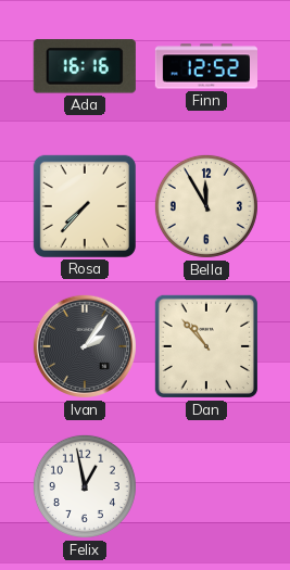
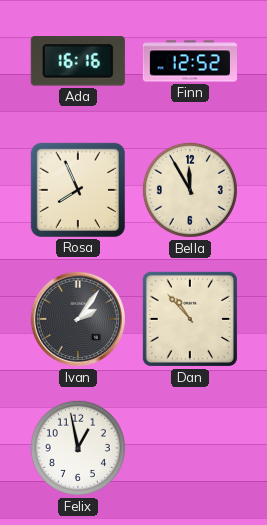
Rosa: 7:37 -> 7:56 (78, 190)
